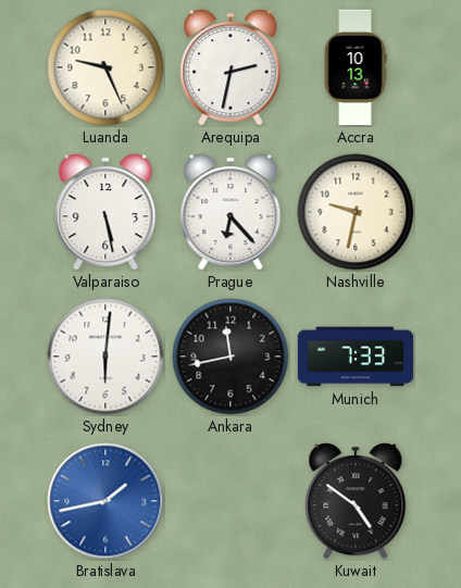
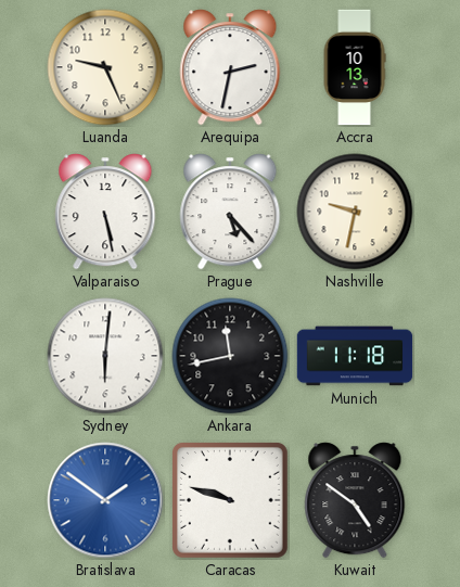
Prague: 6:23 -> 5:23 (230, 212)
Munich: 7:33 -> 11:18 (355, 356)
Bratislava: 1:43 -> 1:51 (105, 500)
Caracas: none -> 9:48 (230, 500)
